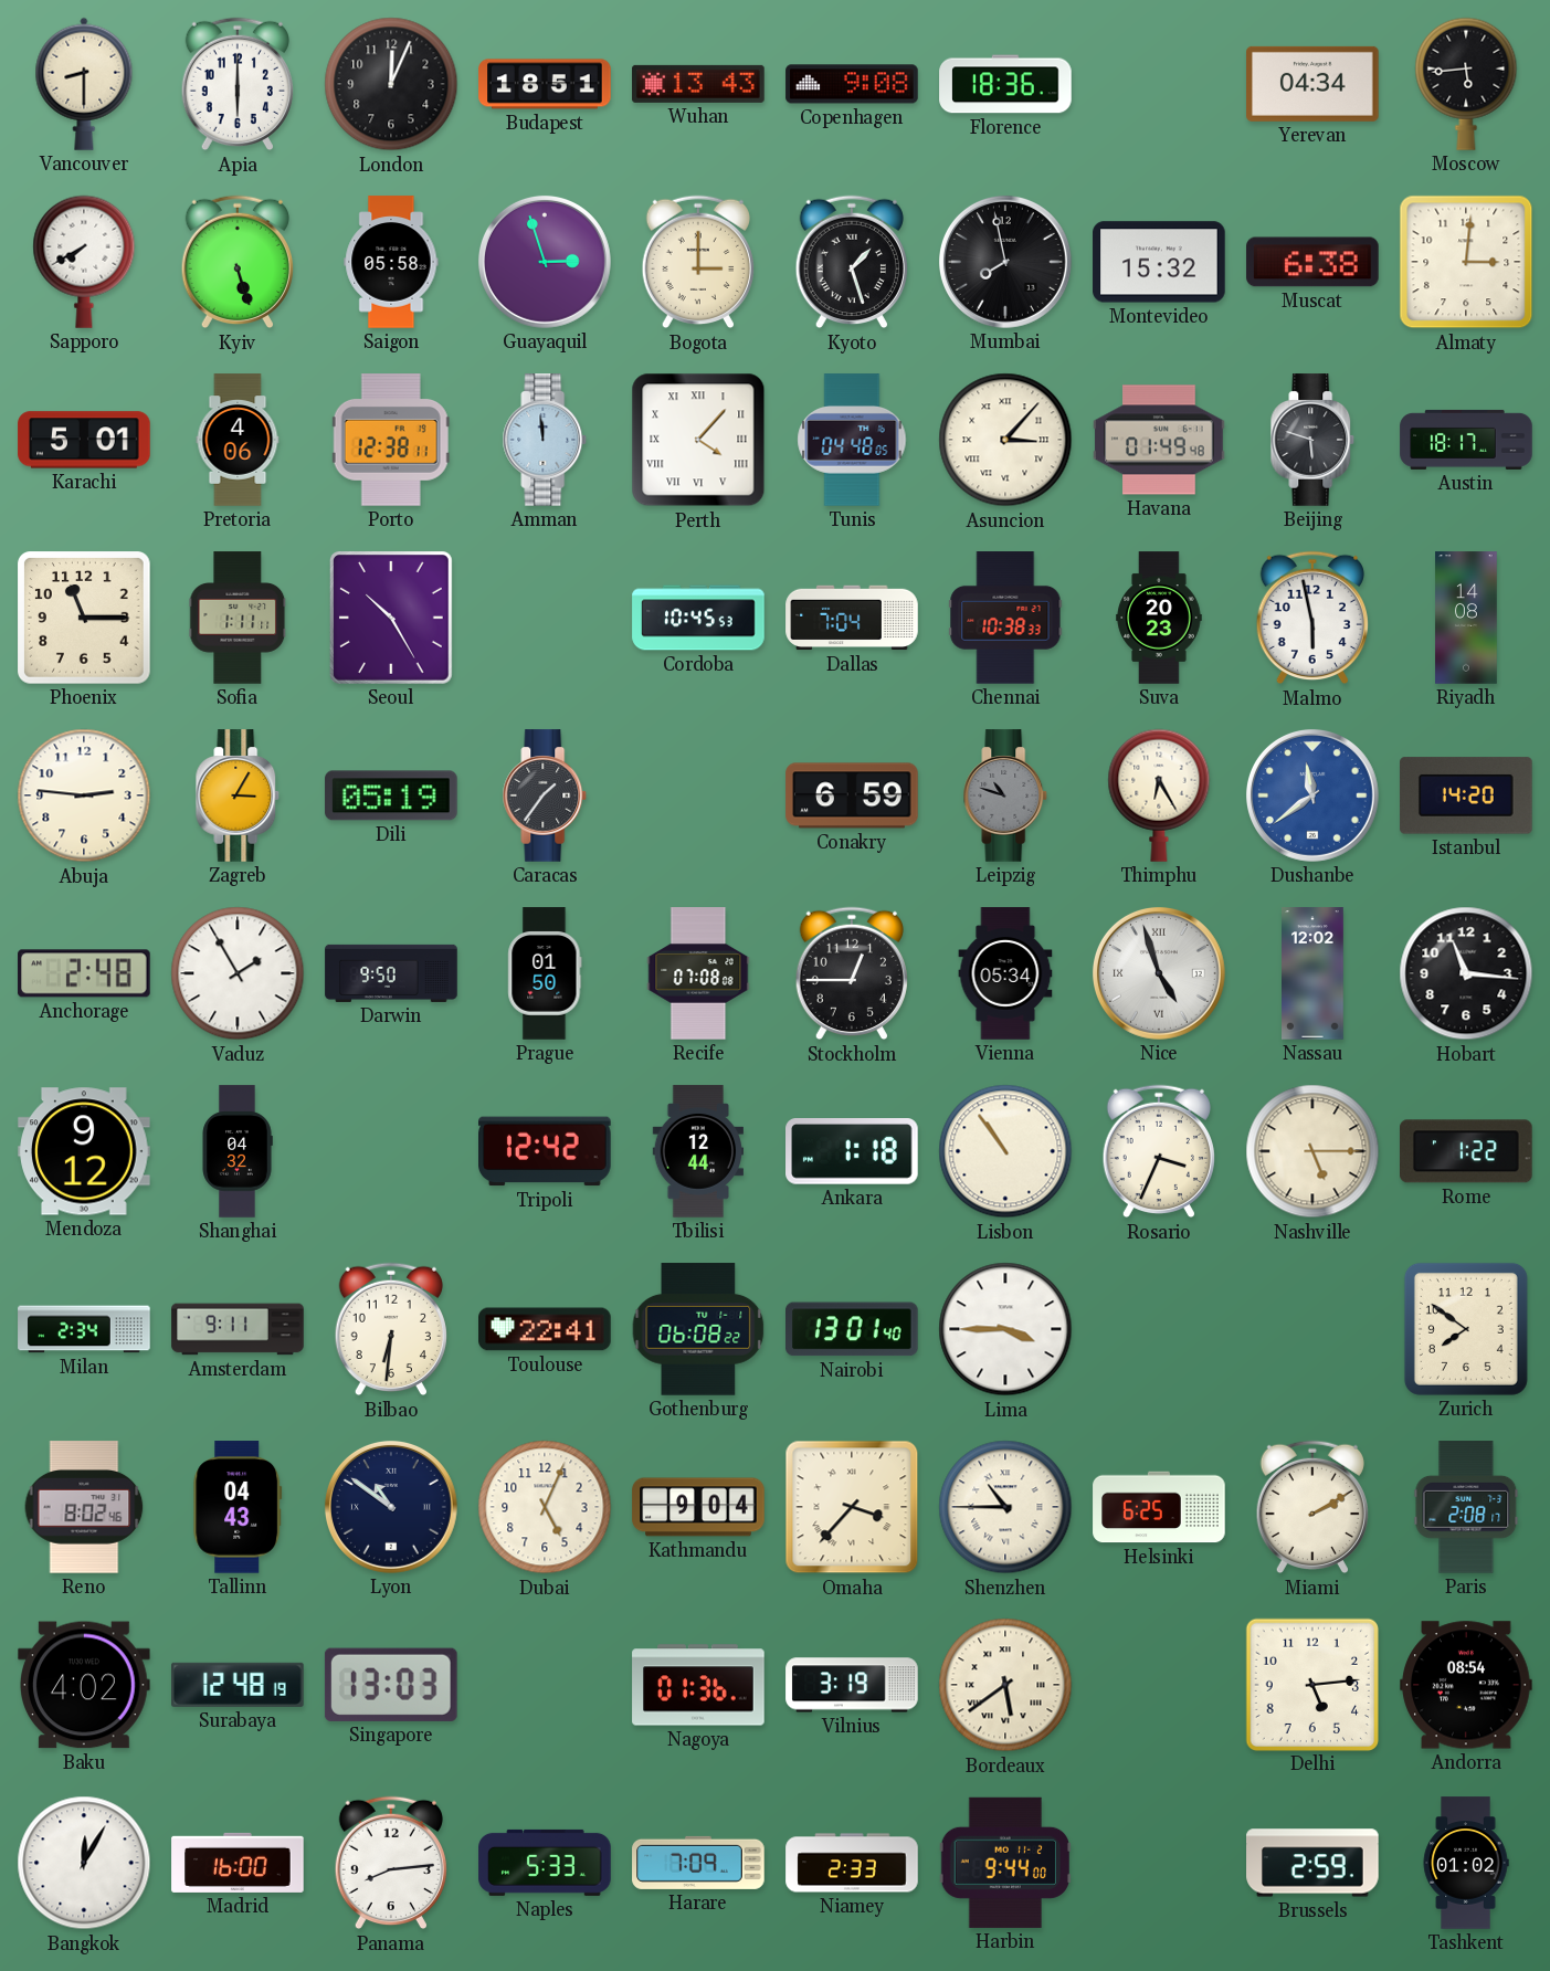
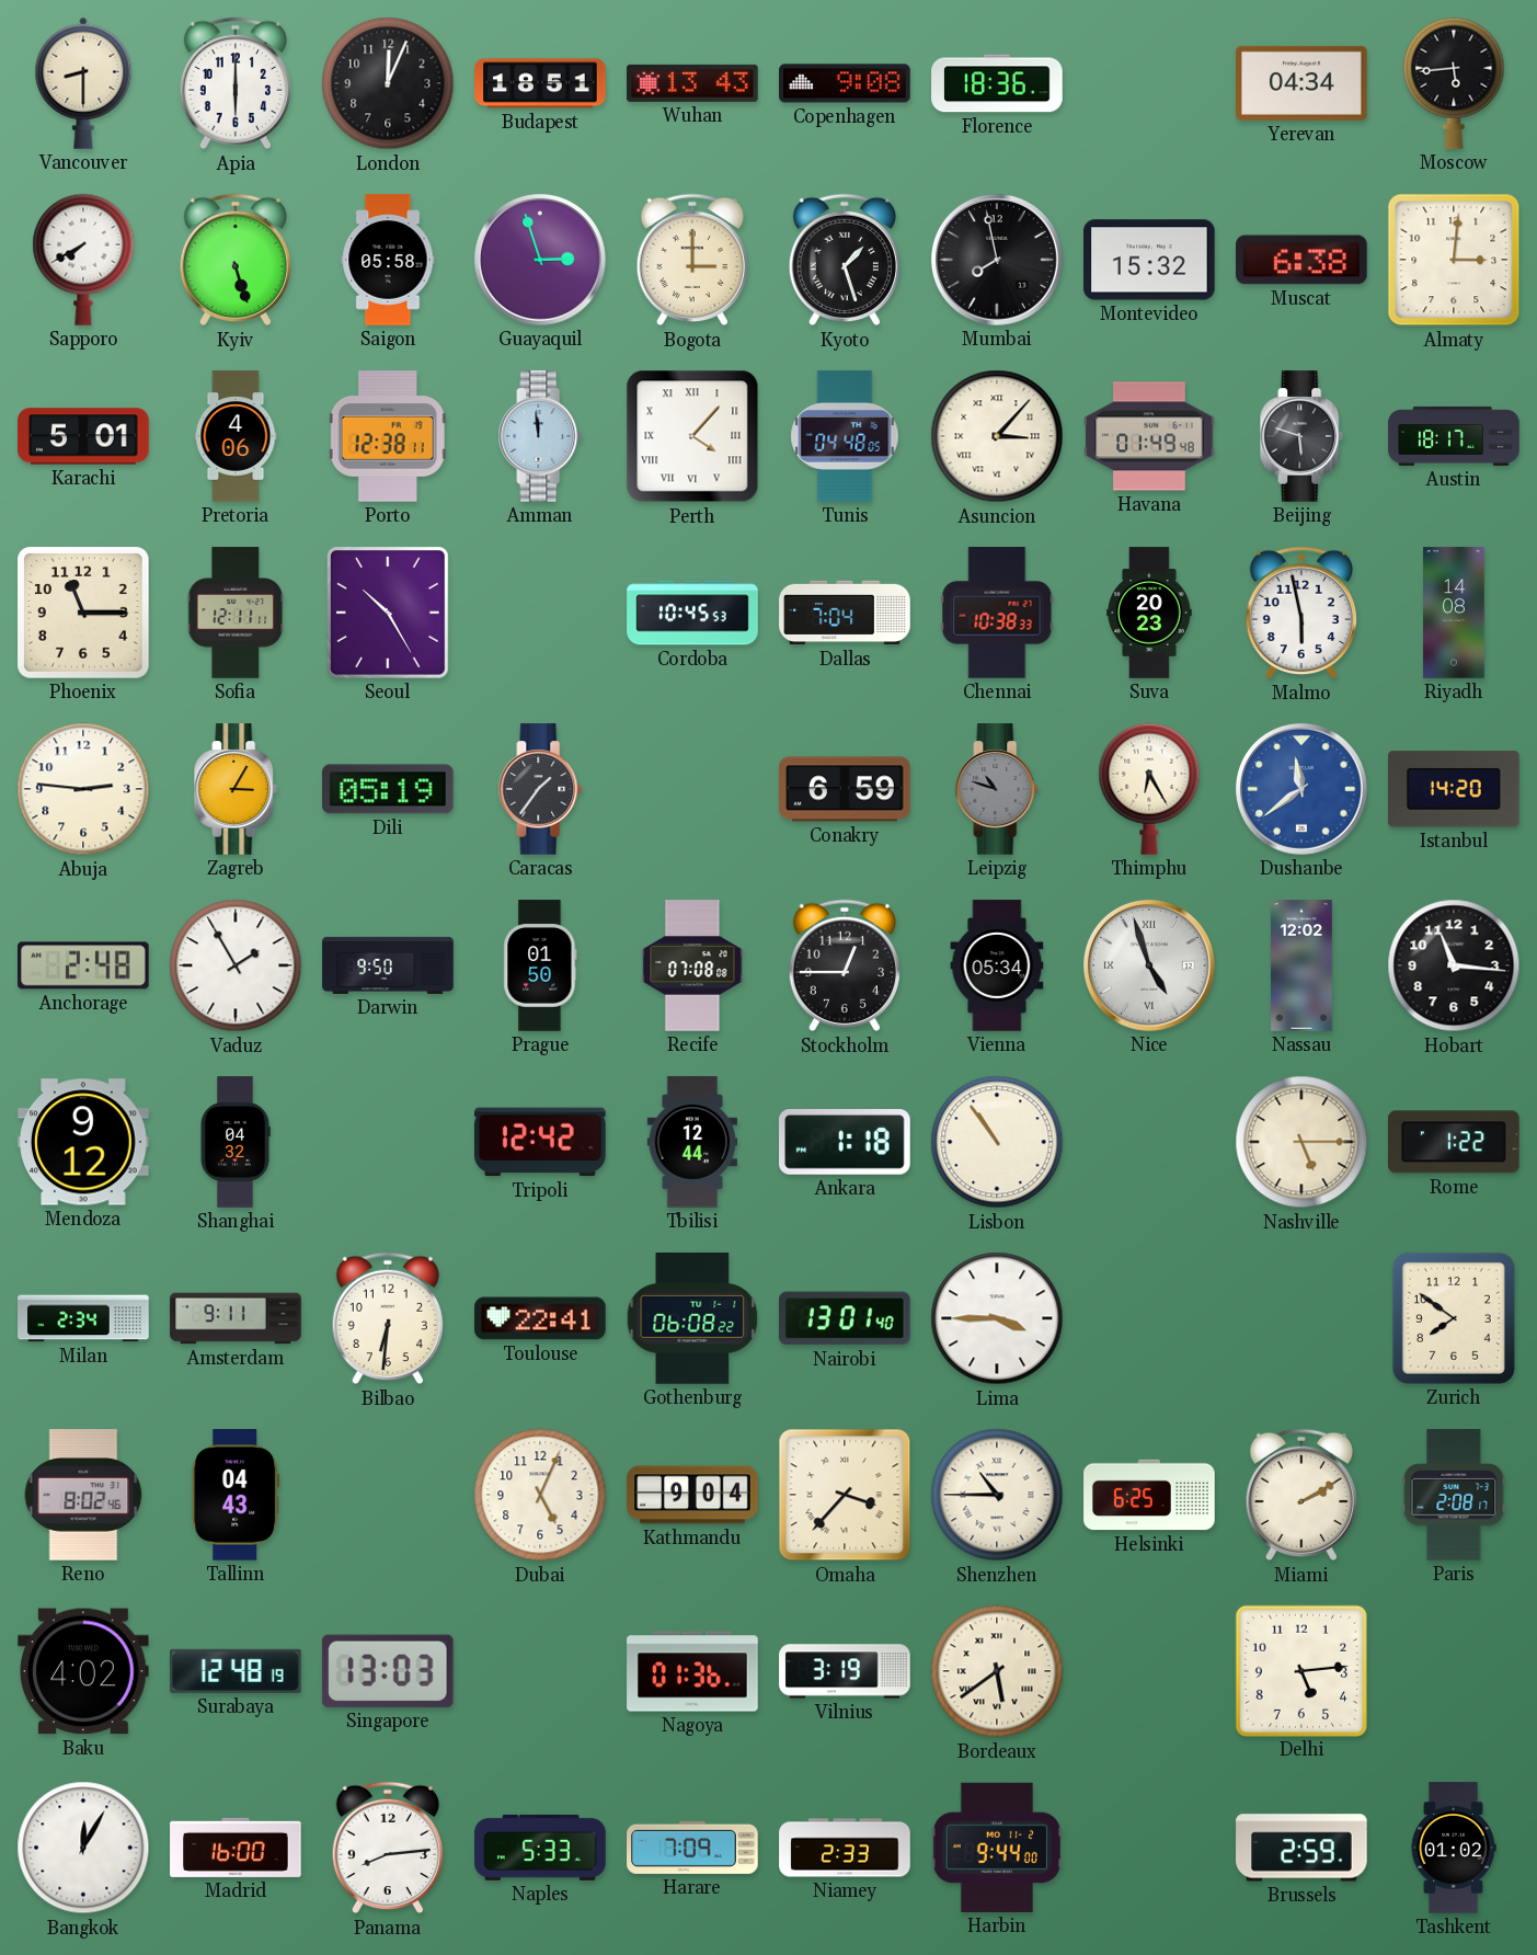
Sofia: 1:11 -> 12:11 (236, 613)
Rosario: 3:34 -> none (1158, 1151)
Lyon: 10:51 -> none (391, 1507)
Andorra: 08:54 -> none (1466, 1685)
